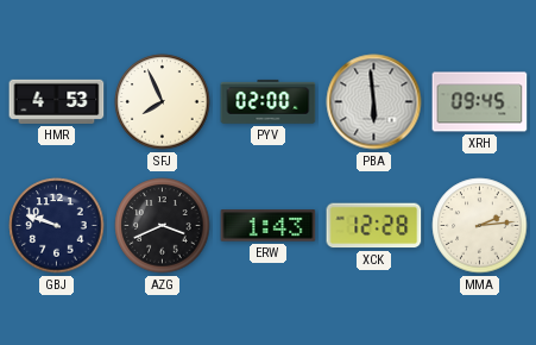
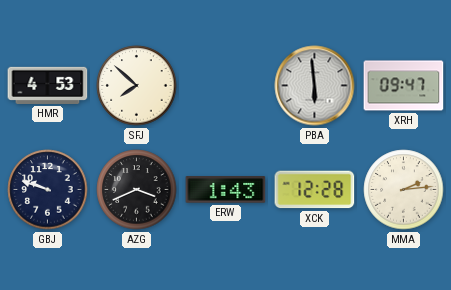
SFJ: 7:56 -> 7:52 (137, 86)
PYV: 02:00 -> none (269, 101)
XRH: 09:45 -> 09:47 (404, 86)
